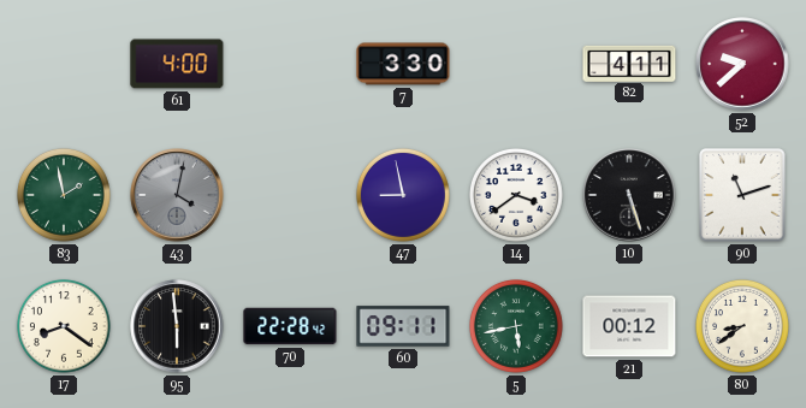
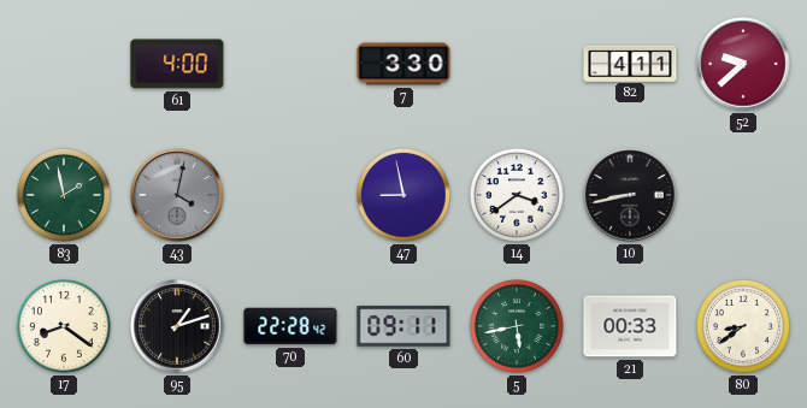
10: 5:27 -> 8:43 (630, 195)
90: 11:12 -> none (742, 195)
95: 5:59 -> 1:12 (177, 326)
21: 00:12 -> 00:33 (630, 326)
